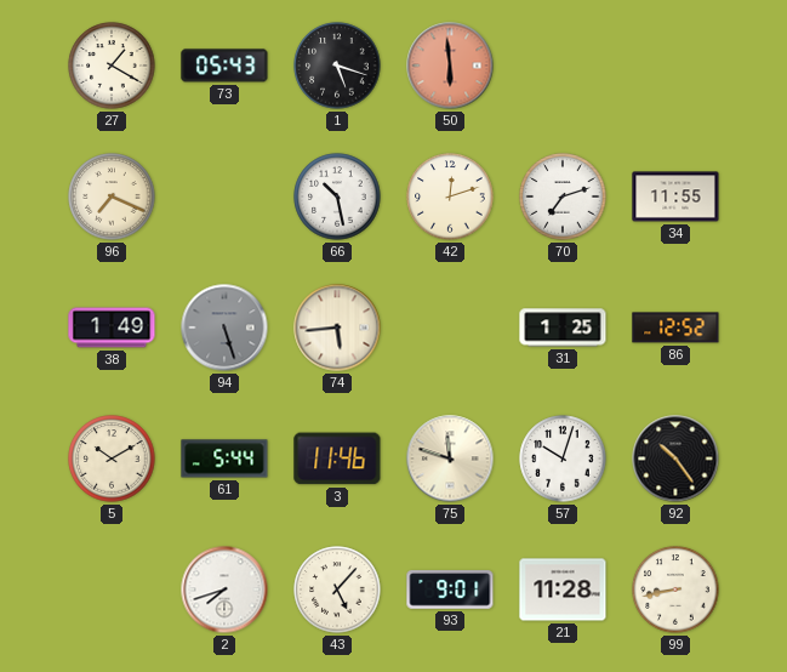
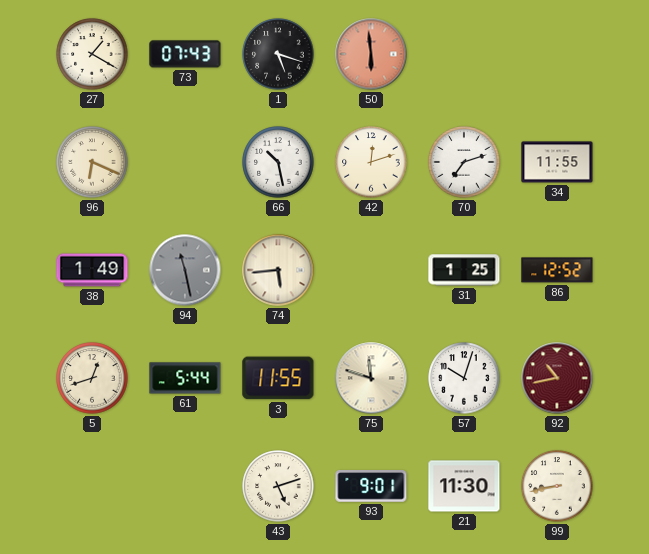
73: 05:43 -> 07:43 (185, 54)
96: 7:19 -> 6:19 (92, 162)
94: 5:27 -> 11:28 (185, 270)
5: 10:10 -> 12:42 (92, 378)
3: 11:46 -> 11:55 (278, 378)
92: 10:24 -> 10:43 (557, 378)
92 dial: black -> burgundy (557, 378)
2: 7:42 -> none (224, 590)
43: 5:07 -> 5:12 (278, 486)
21: 11:28 -> 11:30 (464, 486)
